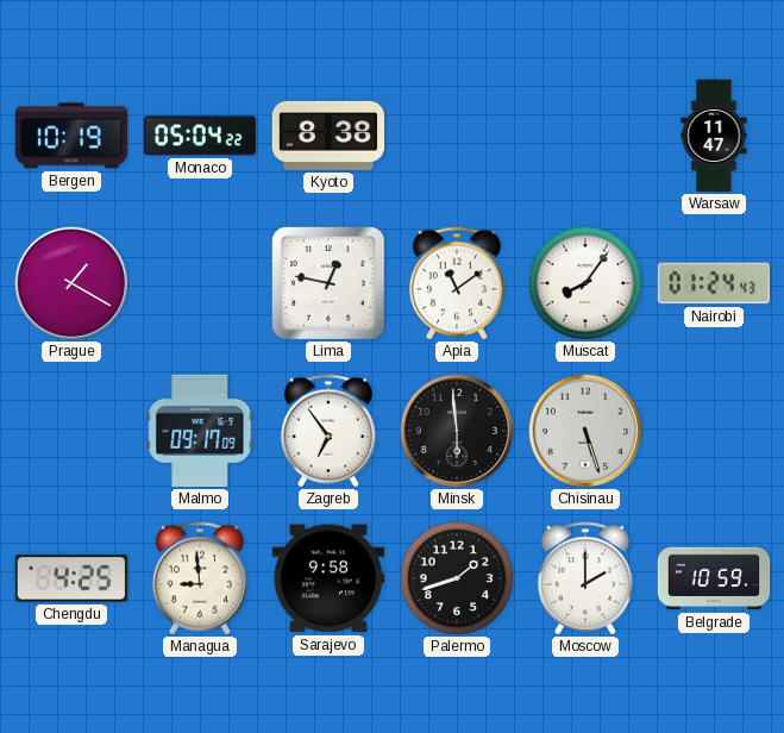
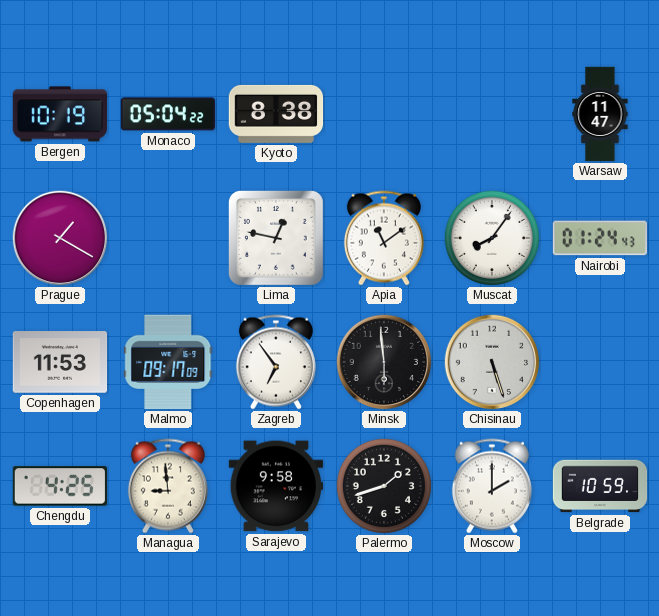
Copenhagen: none -> 11:53 (60, 362)
